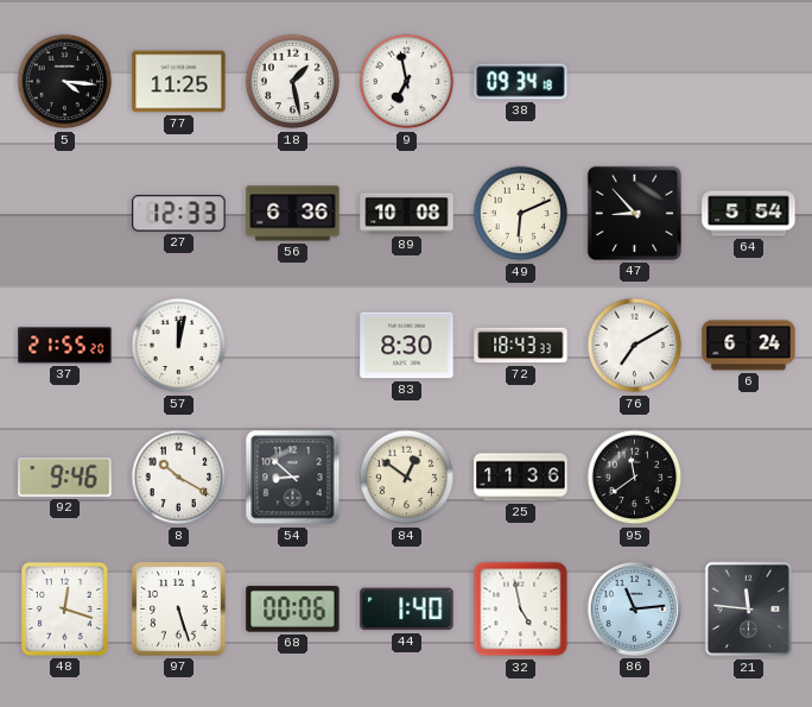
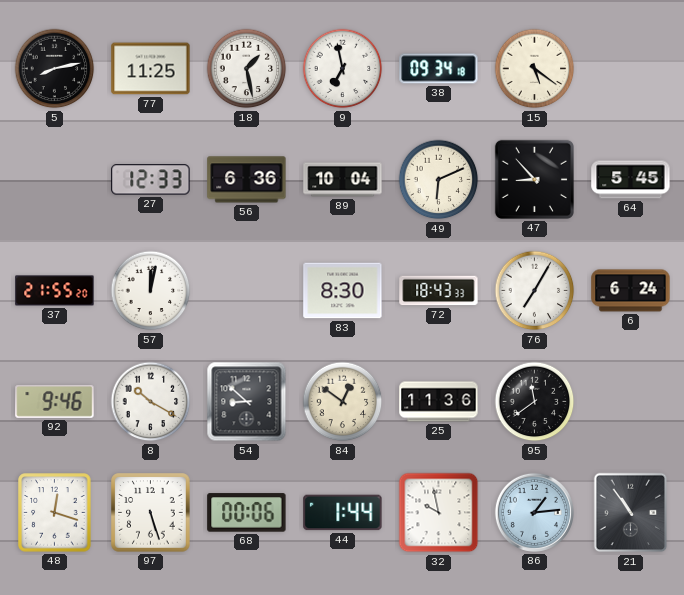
5: 4:16 -> 8:13 (55, 69)
15: none -> 5:21 (535, 69)
89: 10:08 -> 10:04 (343, 180)
64: 5:54 -> 5:45 (631, 180)
76: 7:10 -> 7:05 (535, 291)
44: 1:40 -> 1:44 (343, 513)
32: 4:58 -> 9:58 (439, 513)
86: 11:14 -> 1:14 (534, 512)
21: 11:46 -> 10:54 (631, 513)
